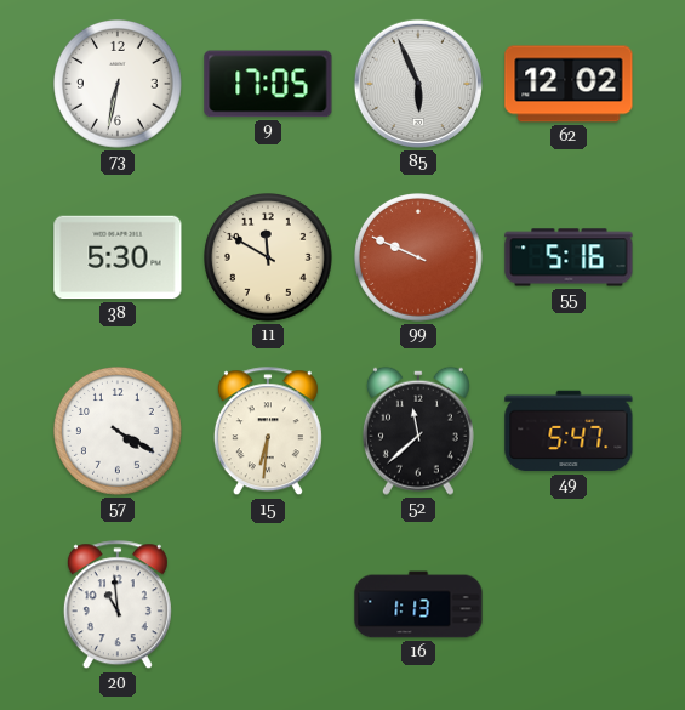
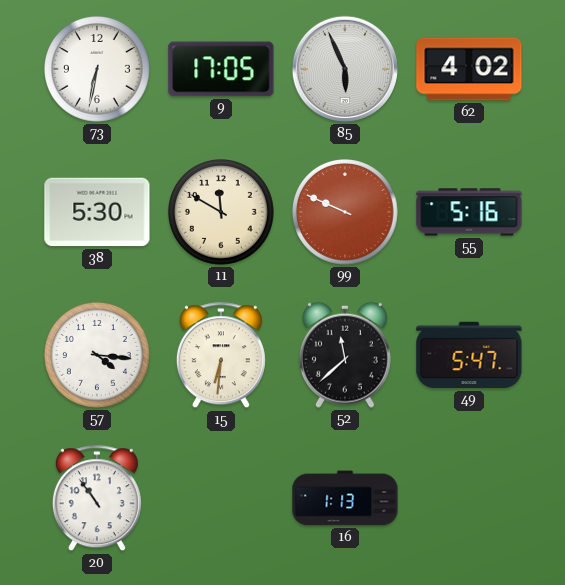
62: 12:02 -> 4:02 (469, 69)
57: 4:20 -> 4:16 (98, 356)
20: 10:59 -> 10:54 (97, 499)
